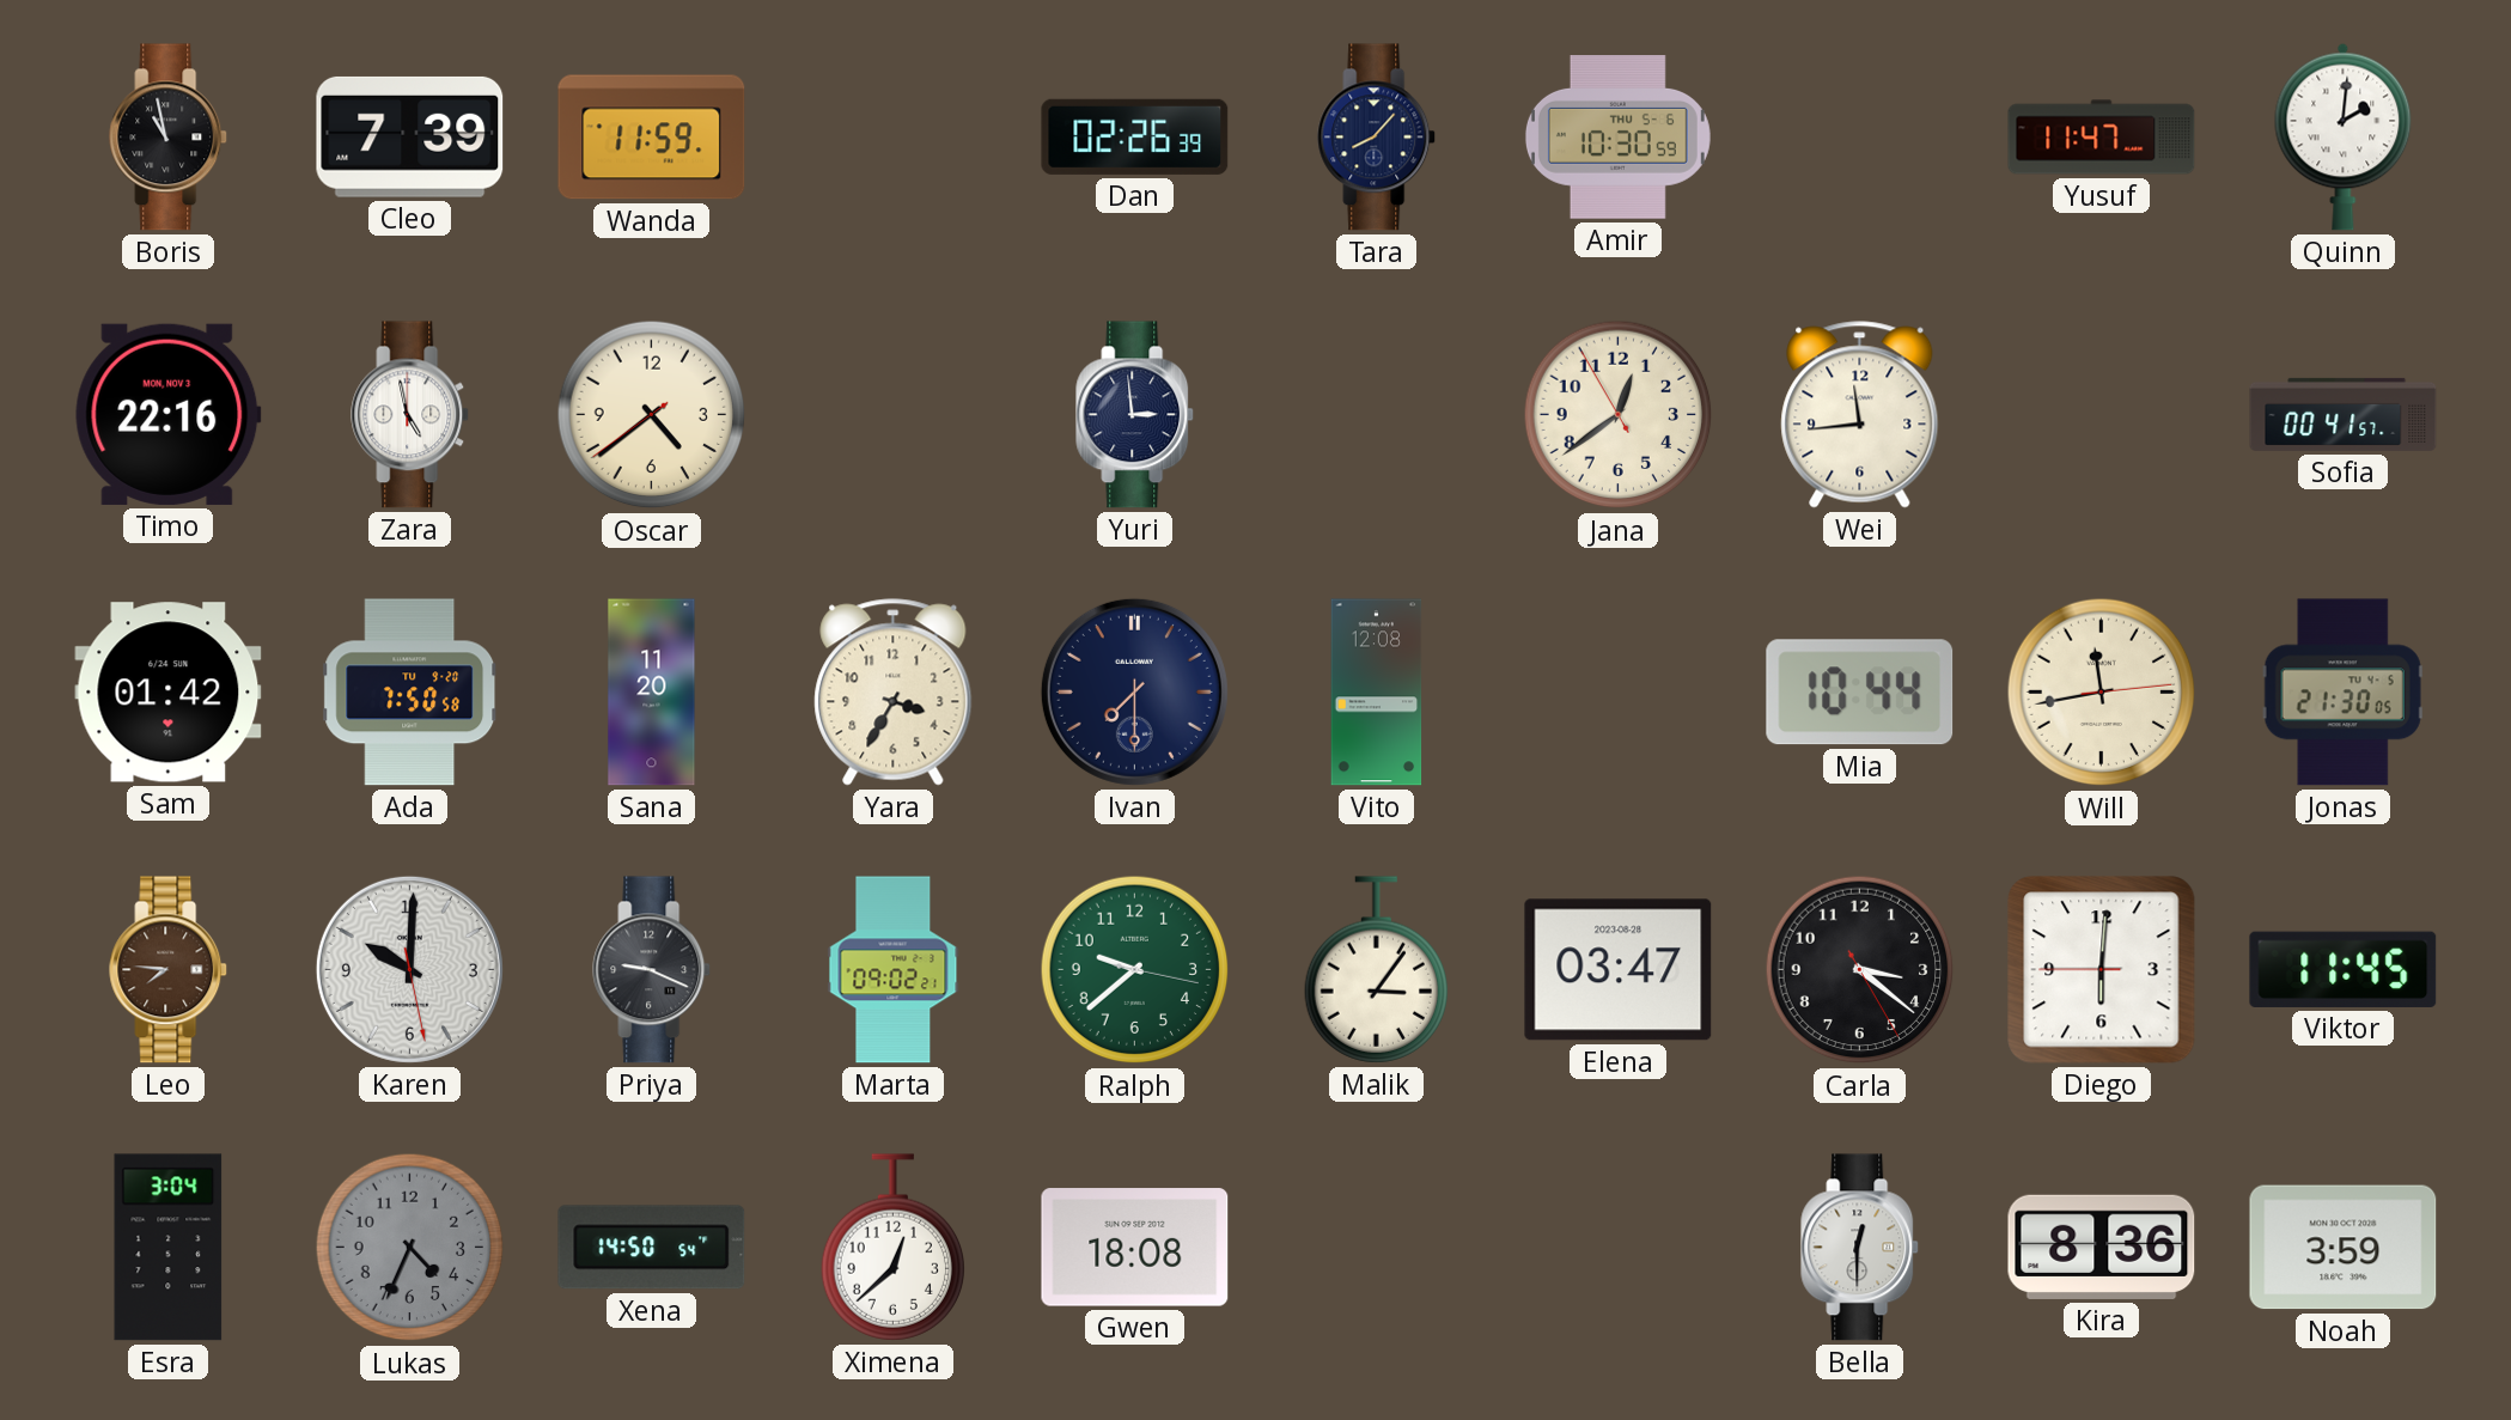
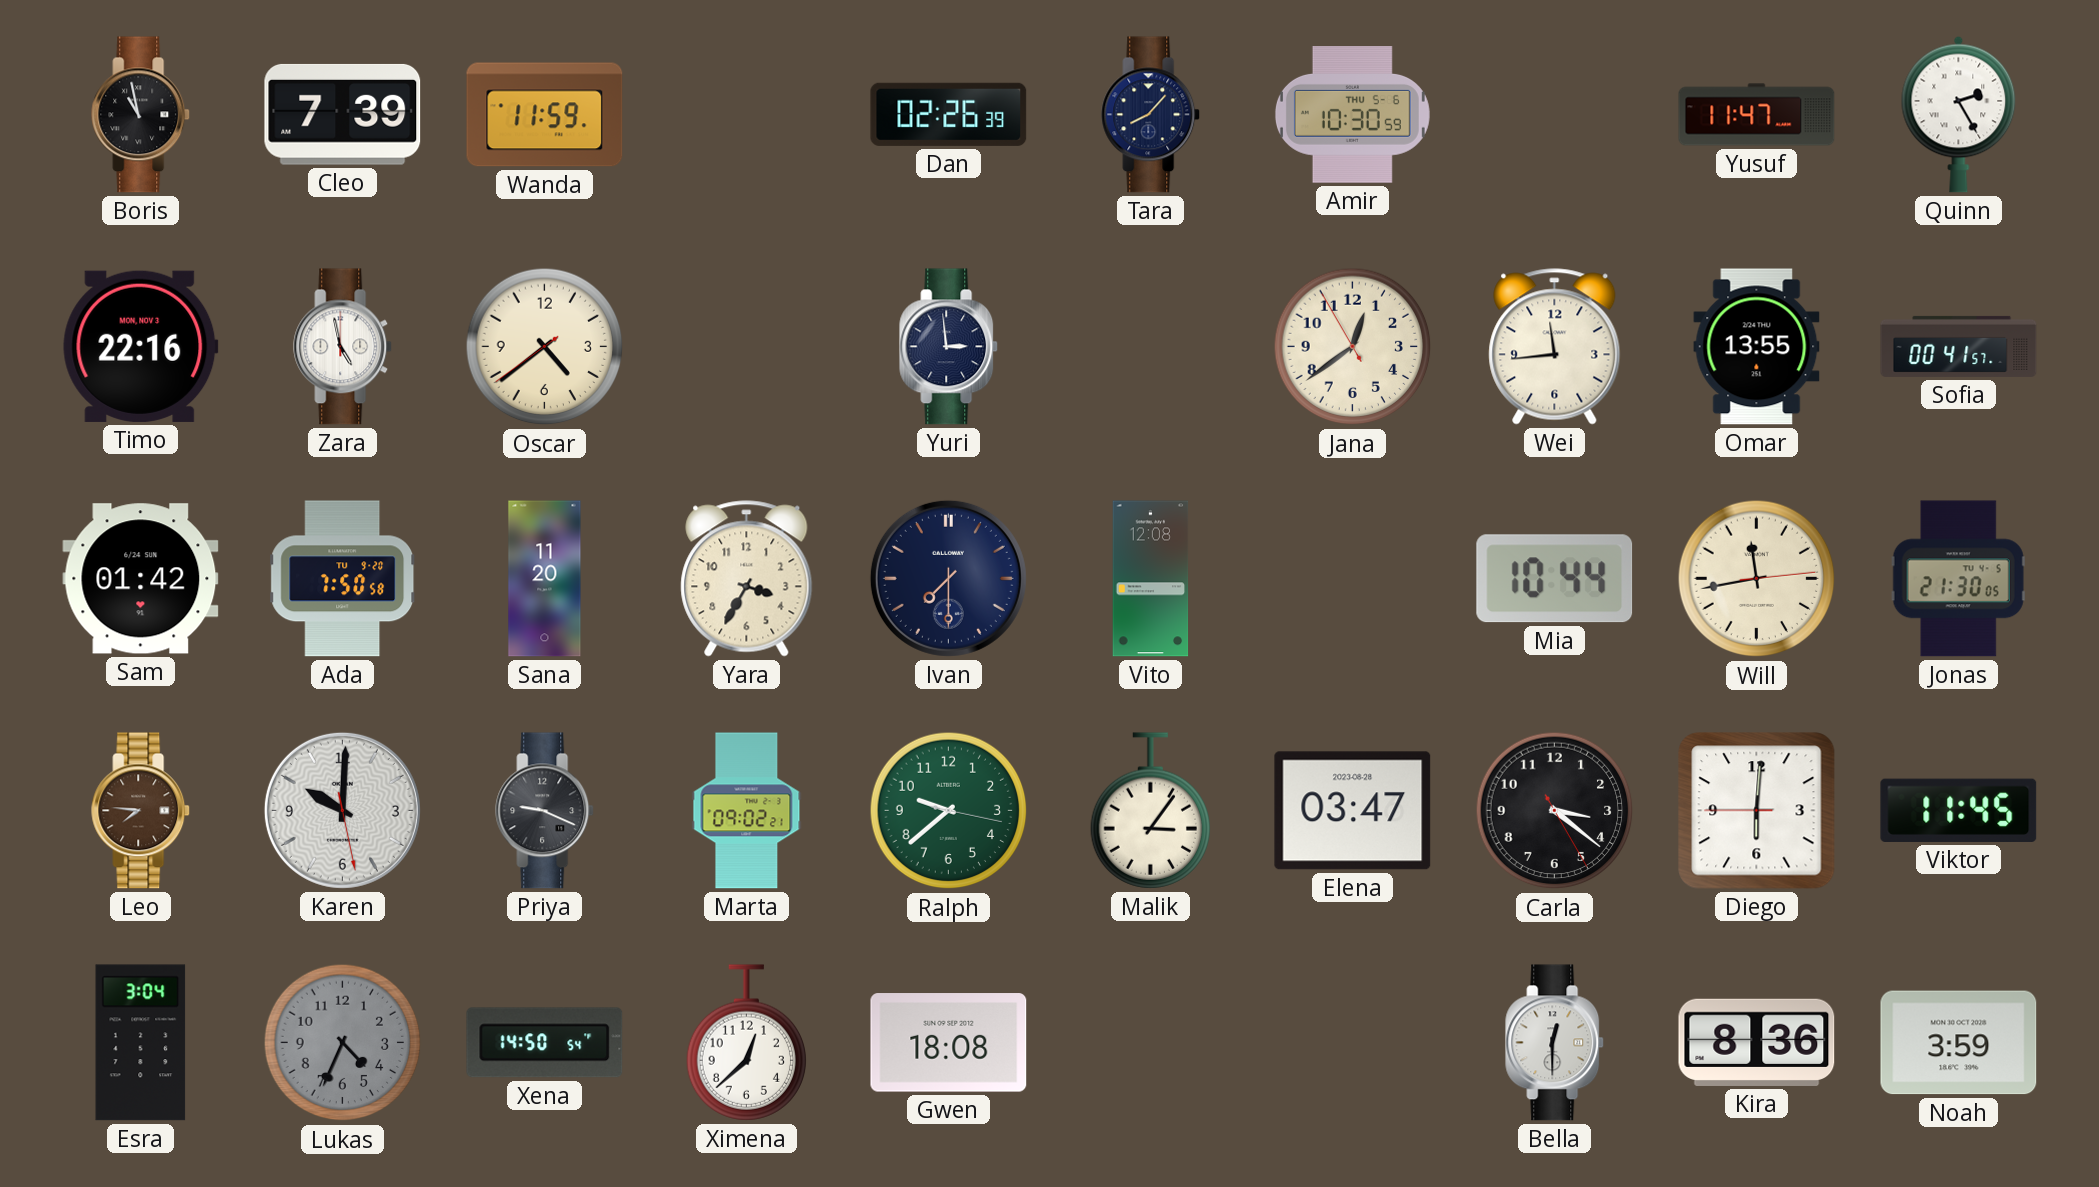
Quinn: 2:01 -> 2:25 (1959, 114)
Omar: none -> 13:55 (1757, 347)
